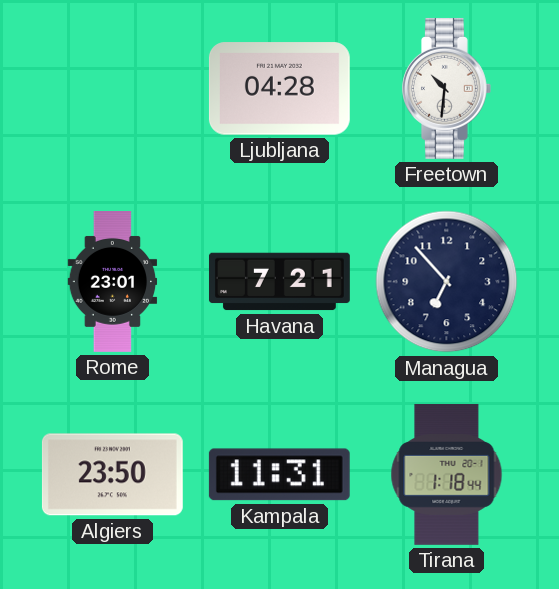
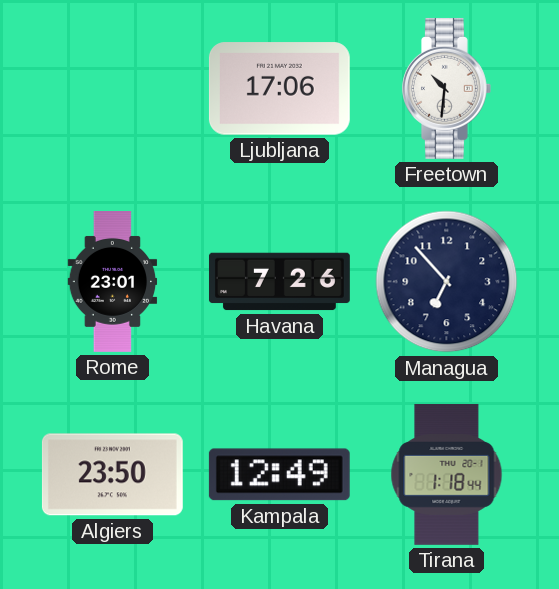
Ljubljana: 04:28 -> 17:06 (279, 89)
Havana: 7:21 -> 7:26 (279, 282)
Kampala: 11:31 -> 12:49 (279, 475)
